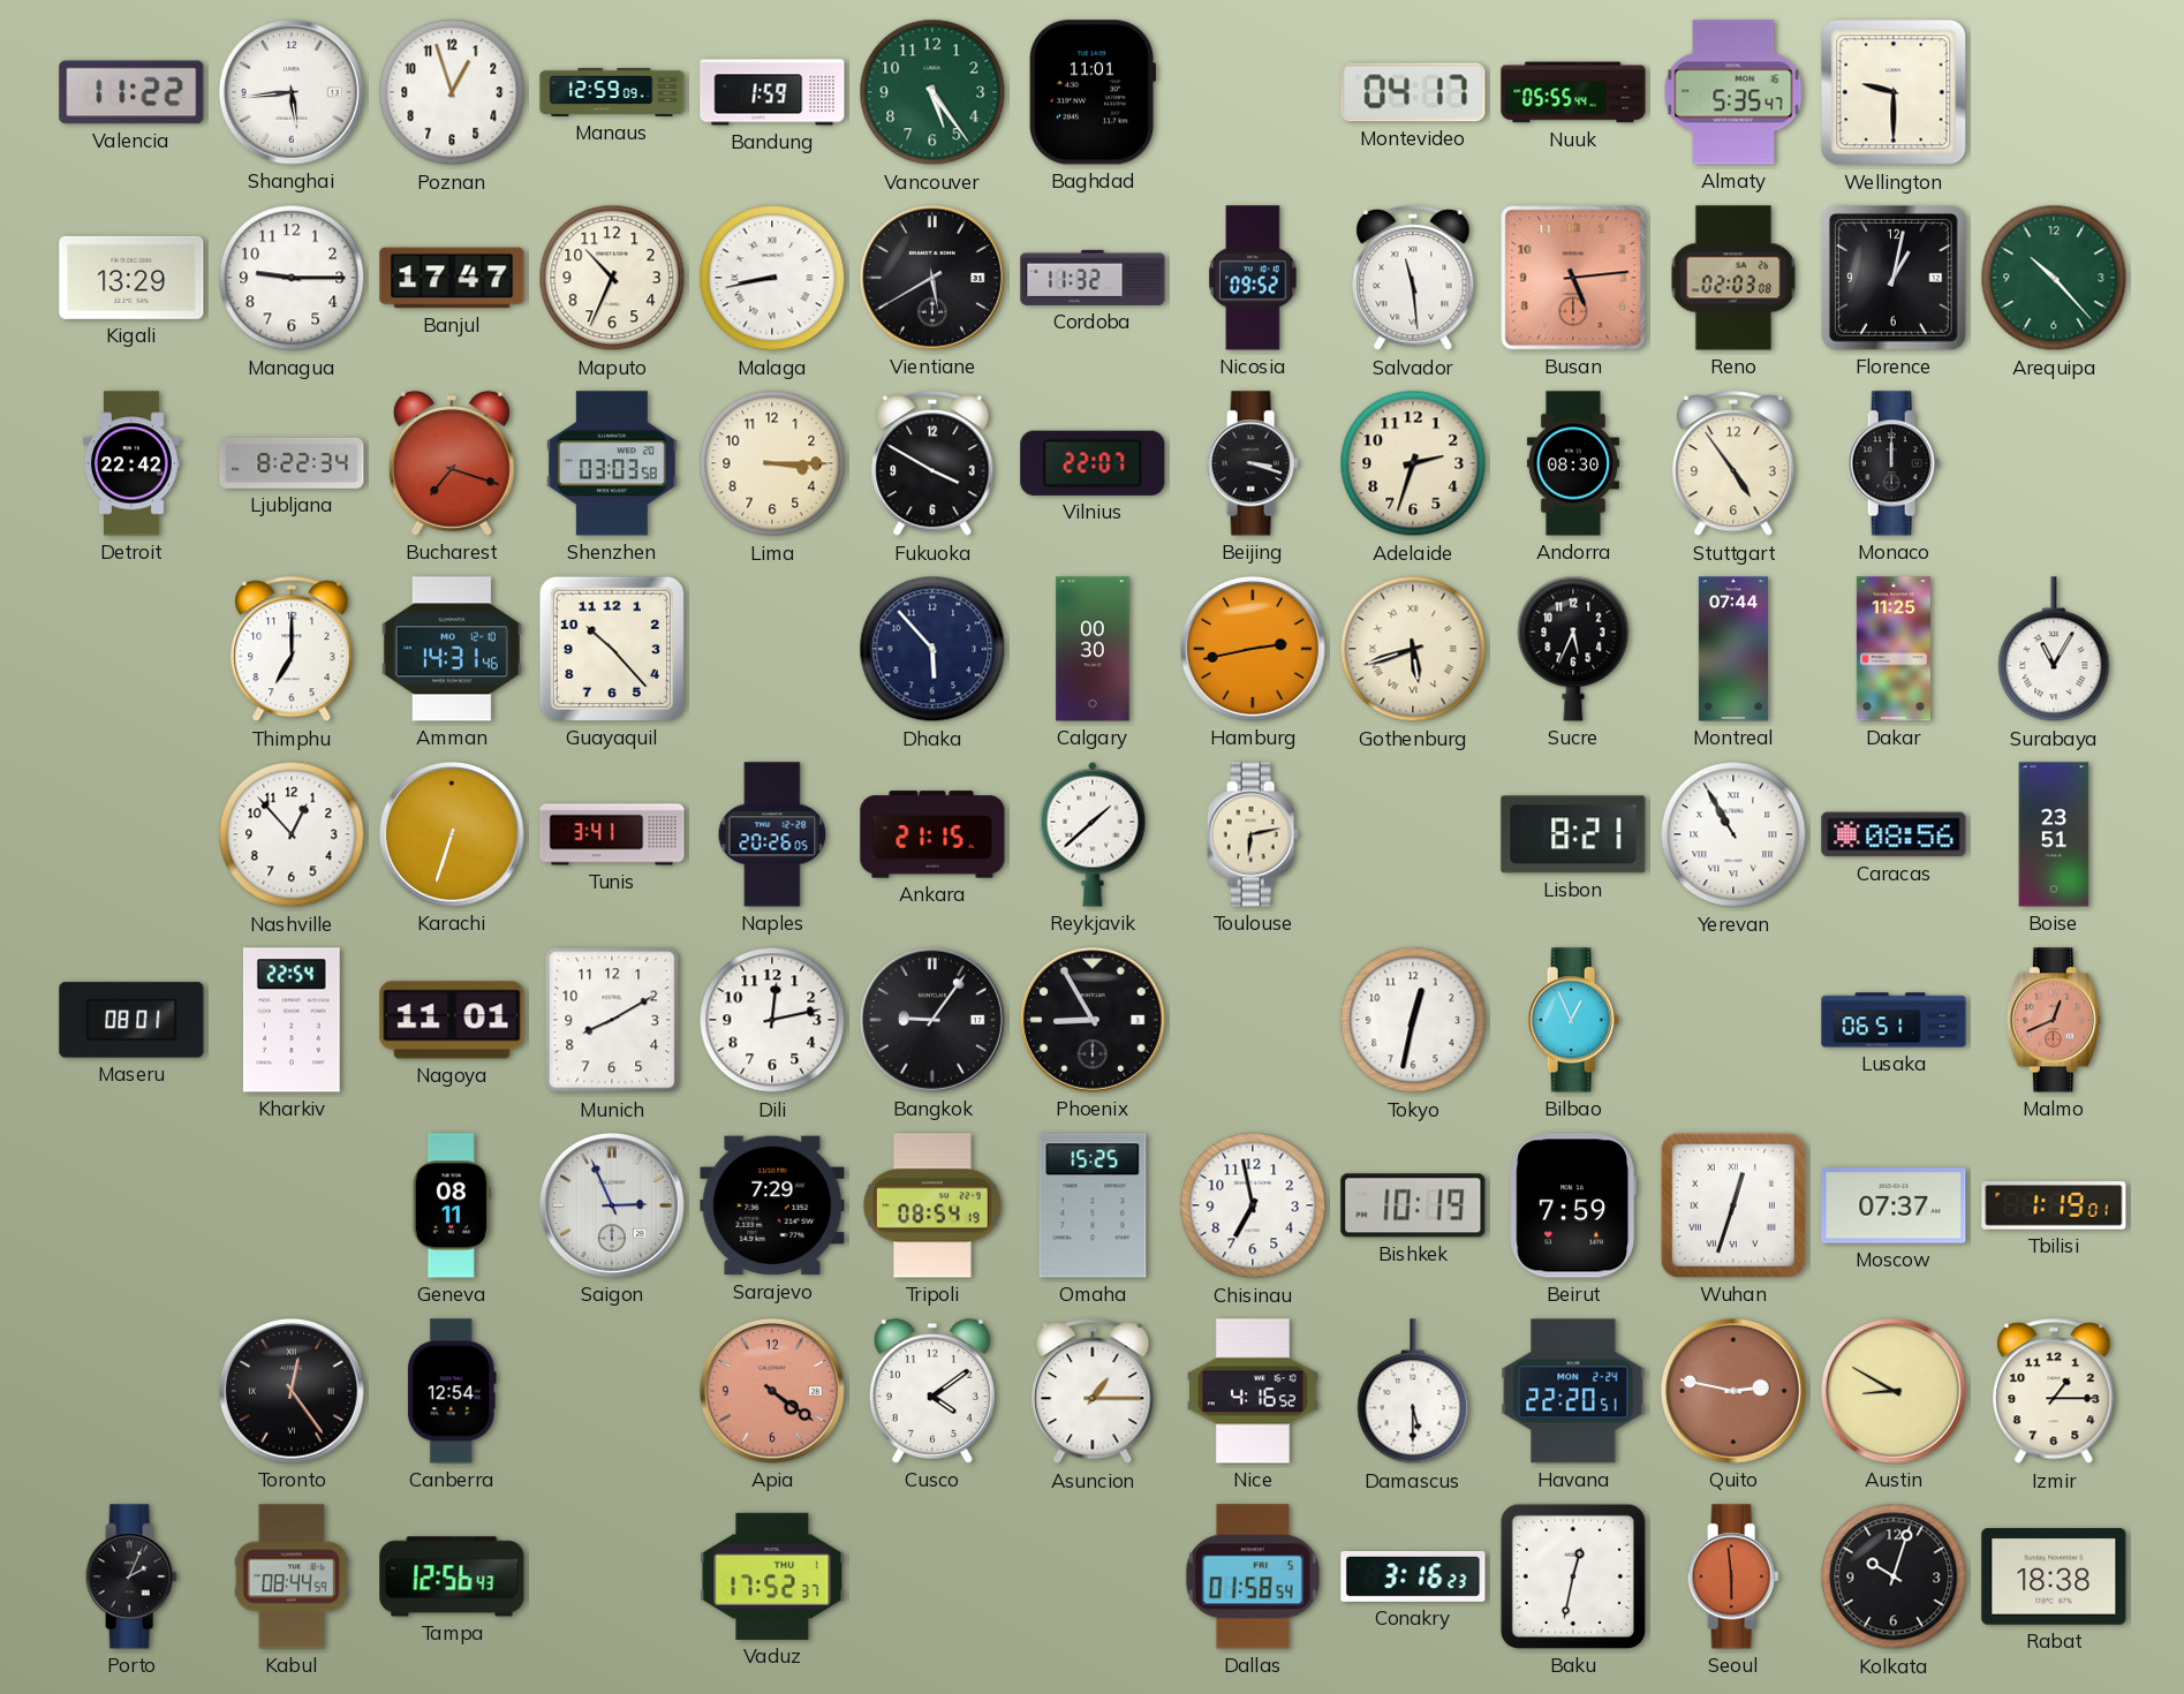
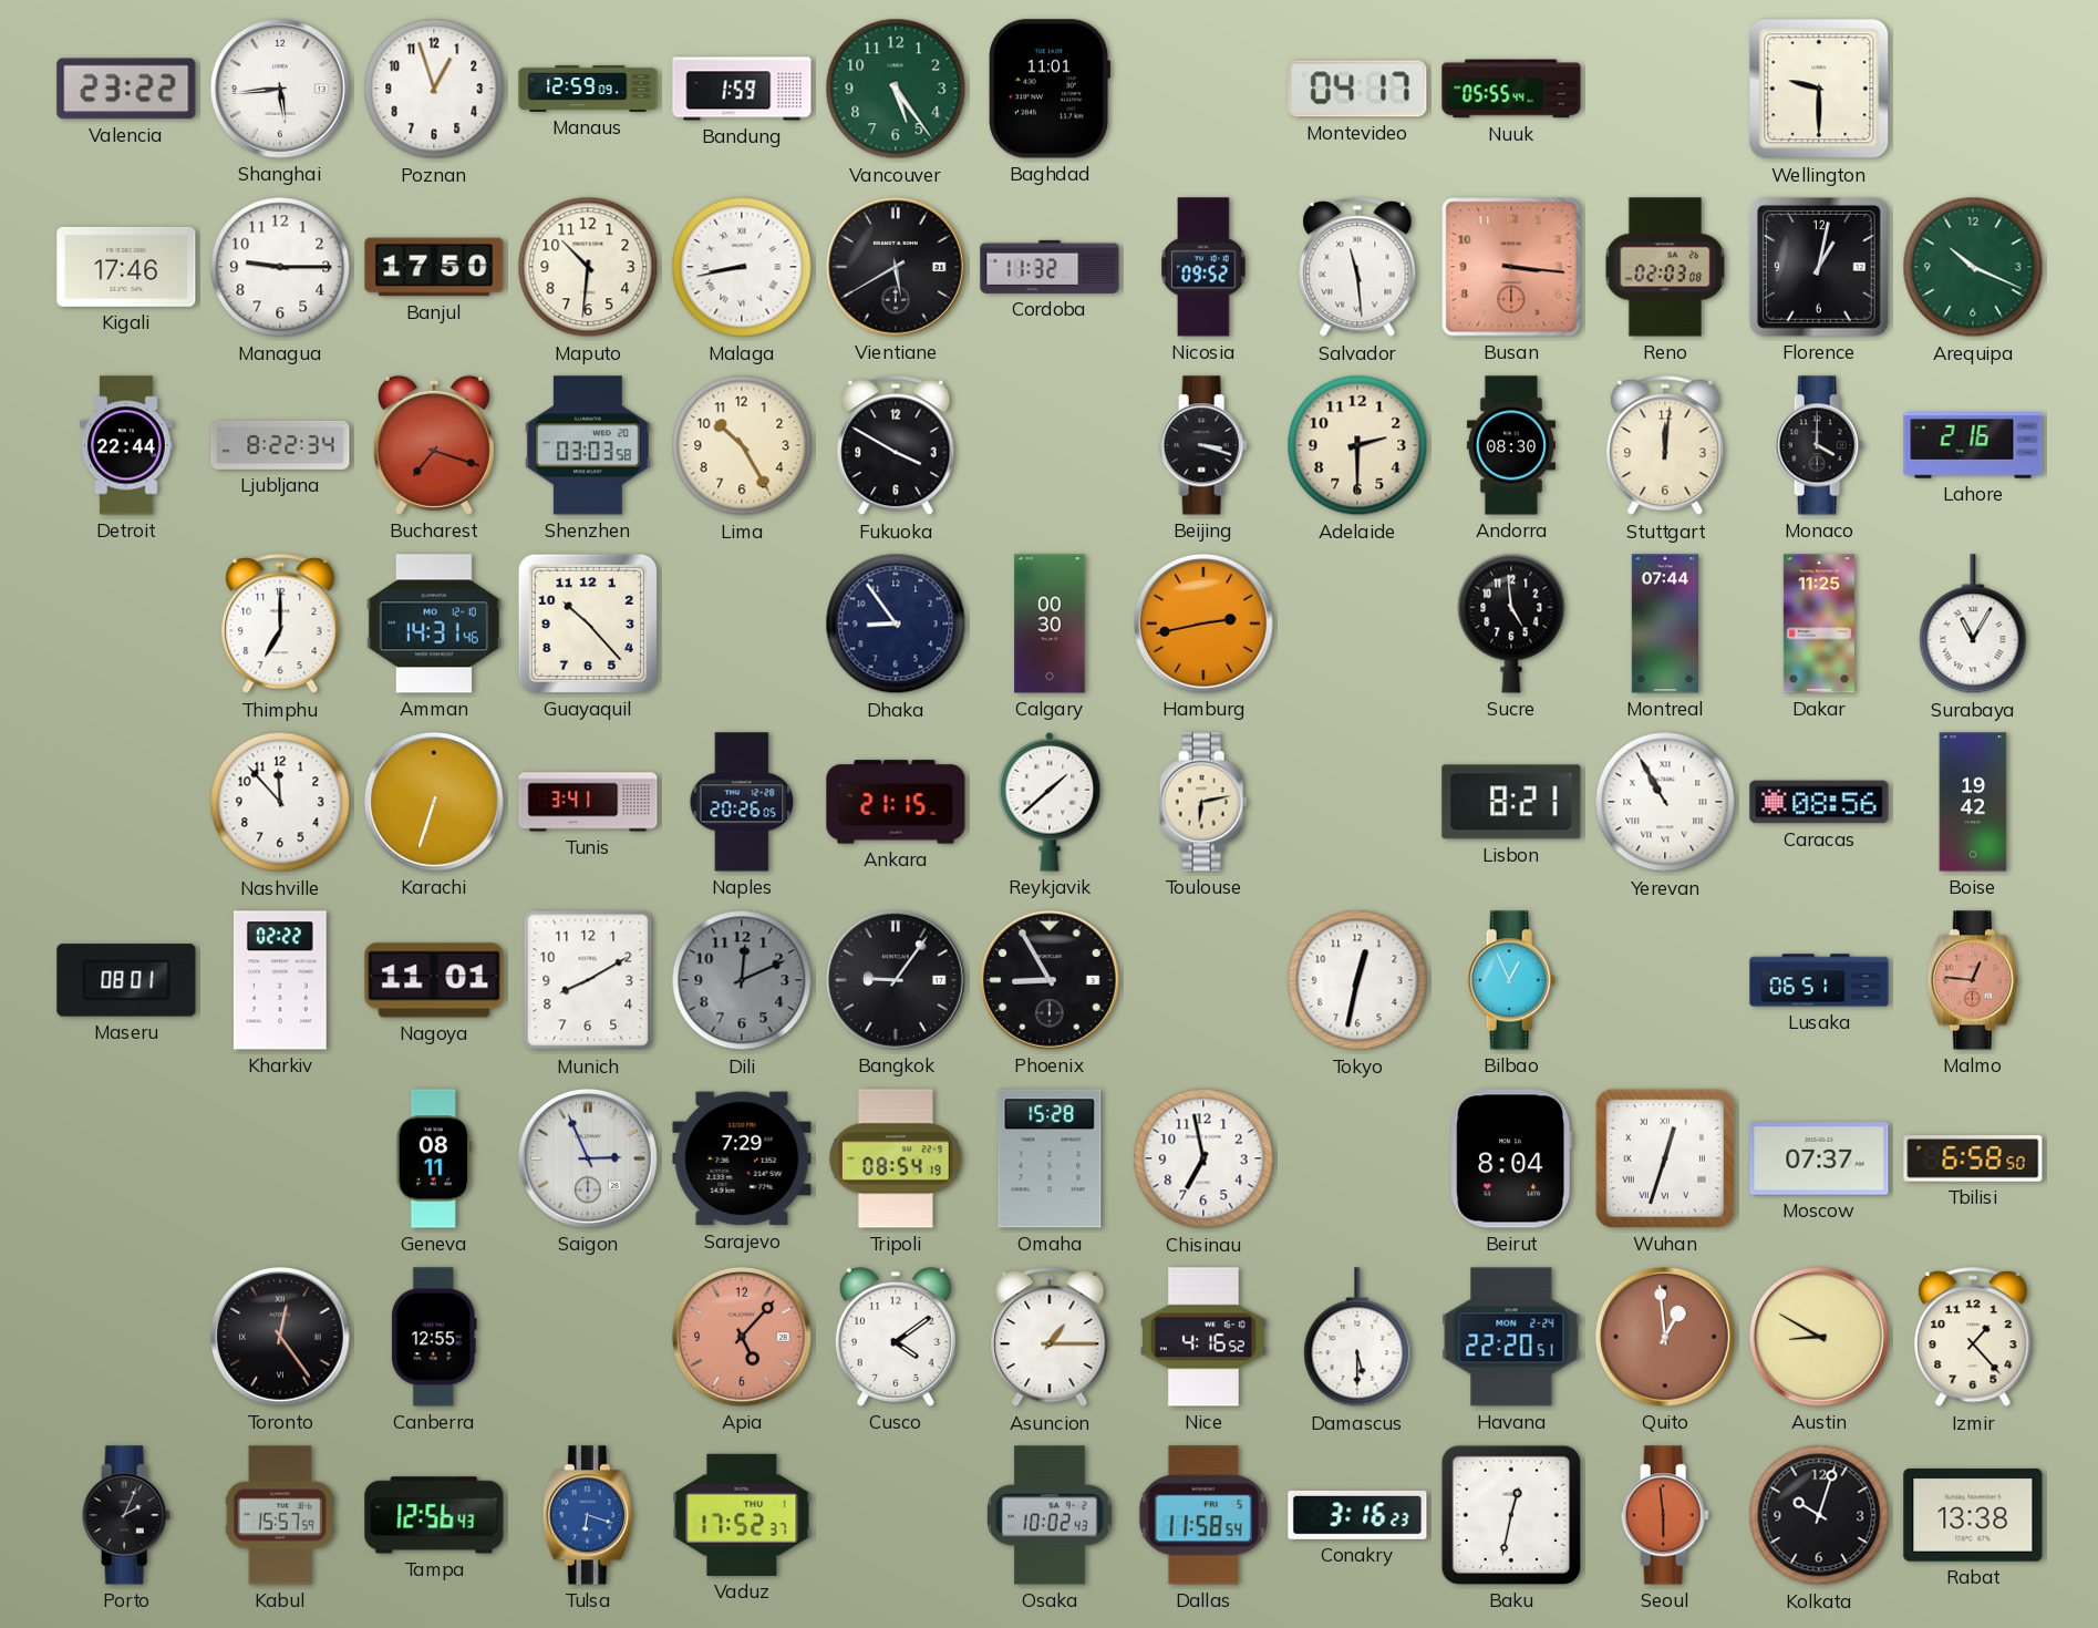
Valencia: 11:22 -> 23:22 (126, 89)
Almaty: 5:35 -> none (1733, 92)
Kigali: 13:29 -> 17:46 (126, 267)
Banjul: 17:47 -> 17:50 (434, 267)
Maputo: 10:34 -> 10:31 (588, 267)
Busan: 5:14 -> 3:16 (1511, 267)
Arequipa: 10:23 -> 10:19 (1973, 267)
Detroit: 22:42 -> 22:44 (127, 445)
Lima: 3:15 -> 10:25 (742, 445)
Vilnius: 22:07 -> none (1093, 463)
Adelaide: 2:33 -> 2:30 (1357, 445)
Stuttgart: 4:54 -> 12:01 (1665, 446)
Monaco: 12:00 -> 4:00 (1819, 445)
Lahore: none -> 2:16 (1973, 445)
Dhaka: 5:53 -> 8:54 (896, 624)
Gothenburg: 5:42 -> none (1413, 649)
Sucre: 5:34 -> 4:59 (1511, 624)
Nashville: 12:53 -> 11:53 (280, 802)
Boise: 23:51 -> 19:42 (1973, 802)
Kharkiv: 22:54 -> 02:22 (280, 980)
Dili: 12:13 -> 12:11 (742, 980)
Dili dial: white -> grey (742, 980)
Malmo: 12:41 -> 12:46 (1973, 980)
Omaha: 15:25 -> 15:28 (1050, 1158)
Bishkek: 10:19 -> none (1413, 1205)
Beirut: 7:59 -> 8:04 (1511, 1158)
Tbilisi: 1:19 -> 6:58 (1973, 1160)
Canberra: 12:54 -> 12:55 (434, 1337)
Apia: 4:21 -> 5:07 (742, 1337)
Quito: 2:47 -> 12:59 (1665, 1337)
Izmir: 1:15 -> 1:23 (1973, 1338)
Kabul: 08:44 -> 15:57 (280, 1515)
Tulsa: none -> 6:18 (588, 1515)
Osaka: none -> 10:02 (1051, 1515)
Dallas: 01:58 -> 11:58 (1203, 1515)
Rabat: 18:38 -> 13:38 (1973, 1515)
